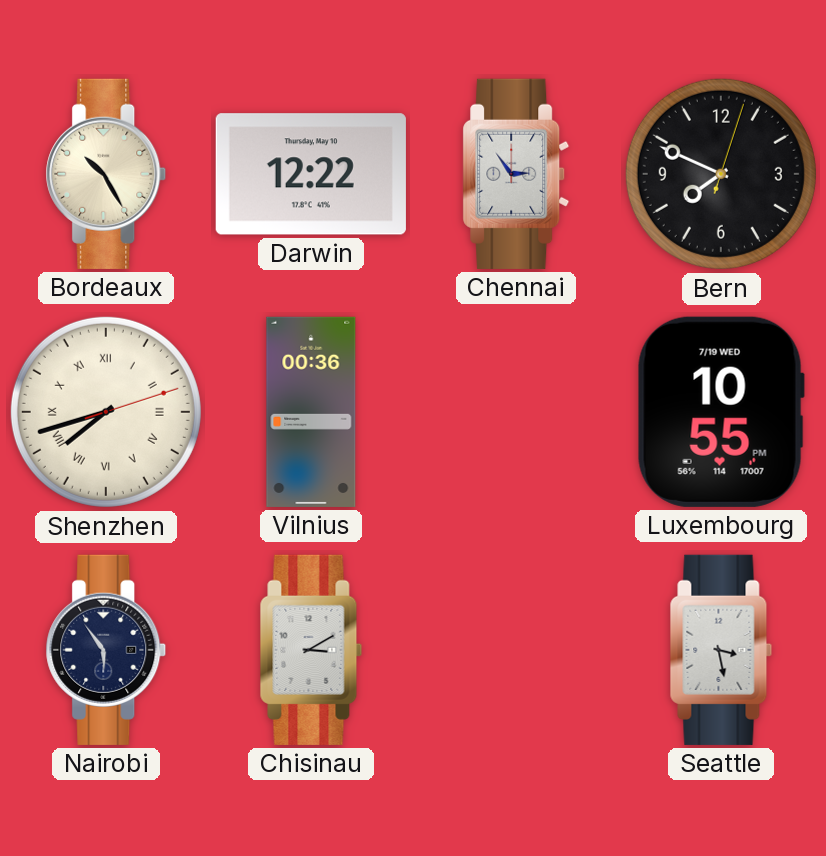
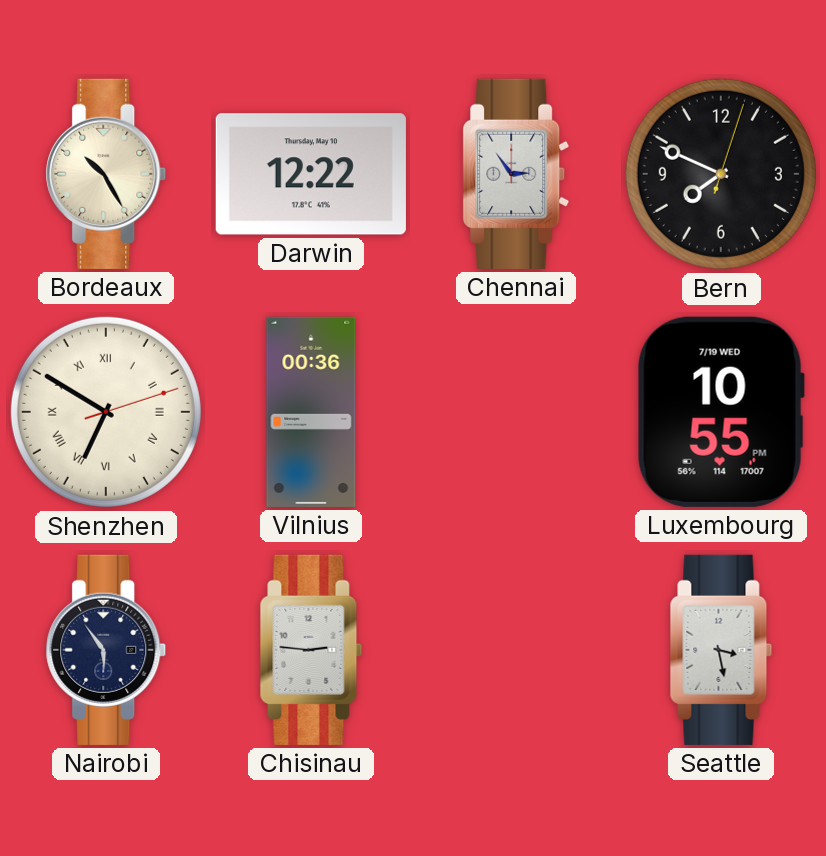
Shenzhen: 7:42 -> 6:50 (106, 412)
Chisinau: 3:10 -> 2:46 (311, 650)
